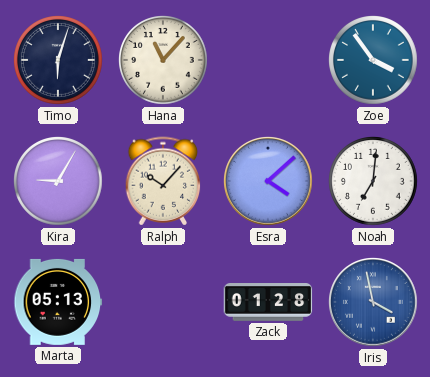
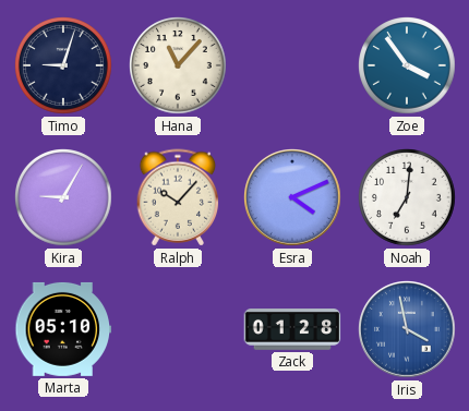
Timo: 6:03 -> 9:03 (64, 67)
Esra: 4:08 -> 4:11 (293, 198)
Marta: 05:13 -> 05:10 (63, 329)
